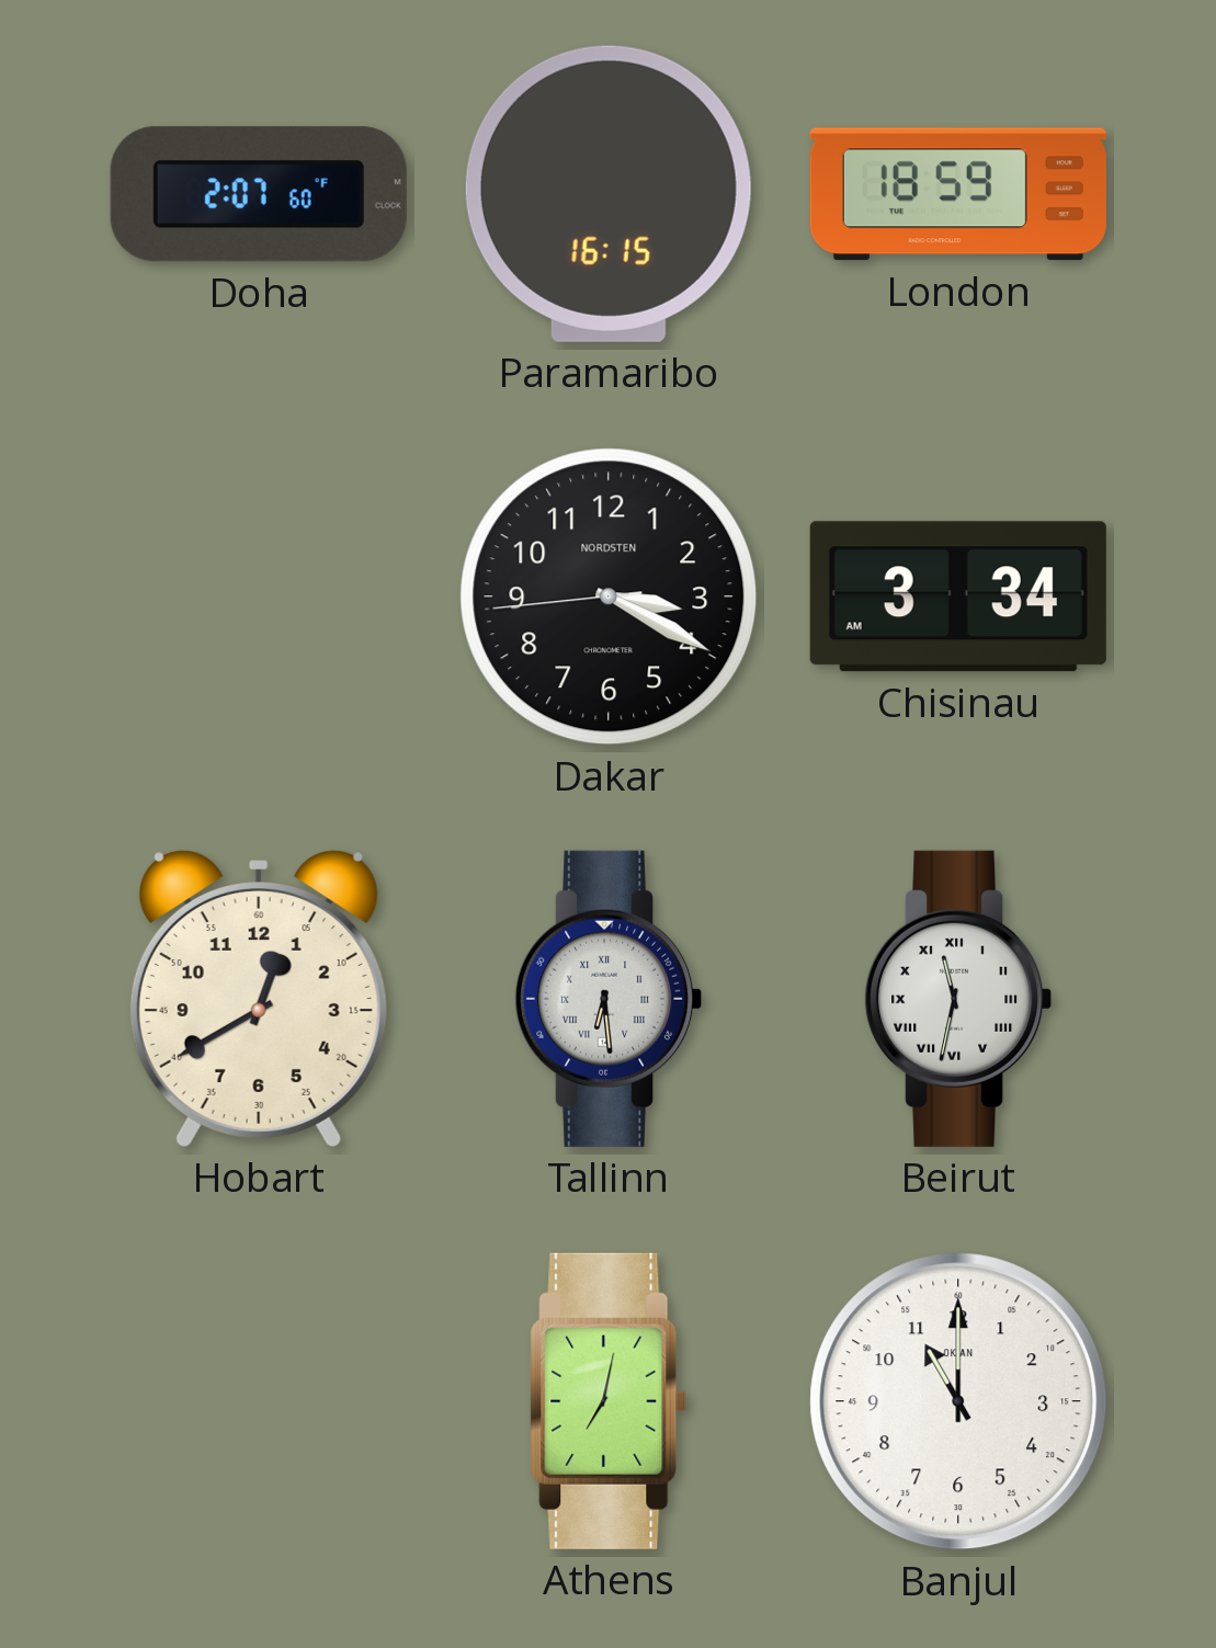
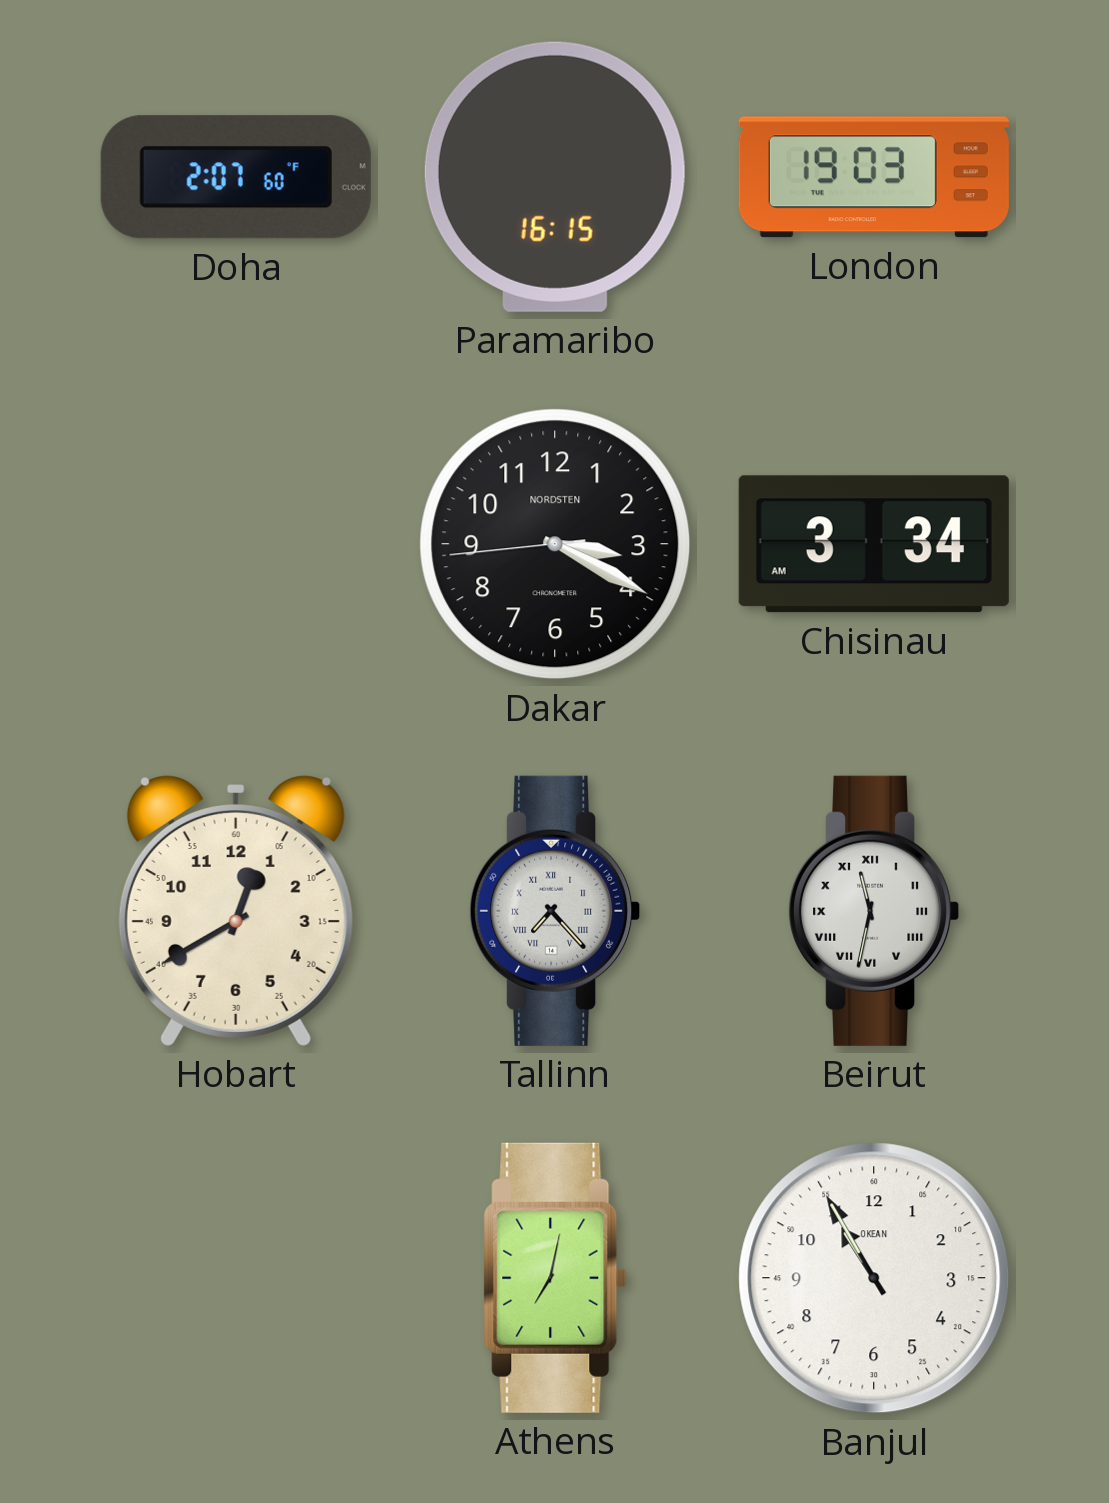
London: 18:59 -> 19:03 (874, 177)
Tallinn: 6:29 -> 7:23 (556, 911)
Banjul: 11:00 -> 10:55 (874, 1278)
